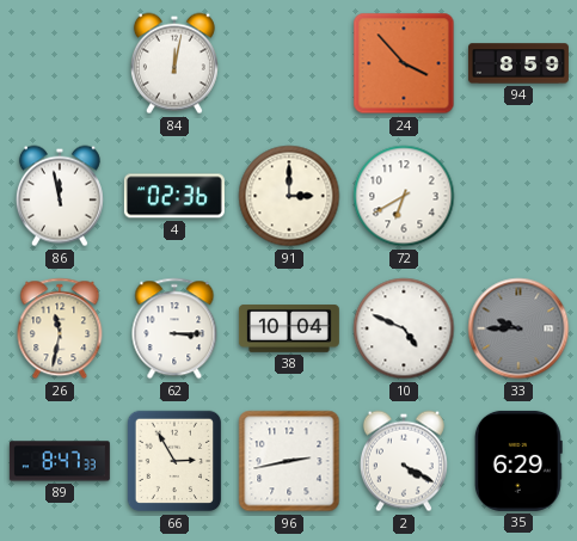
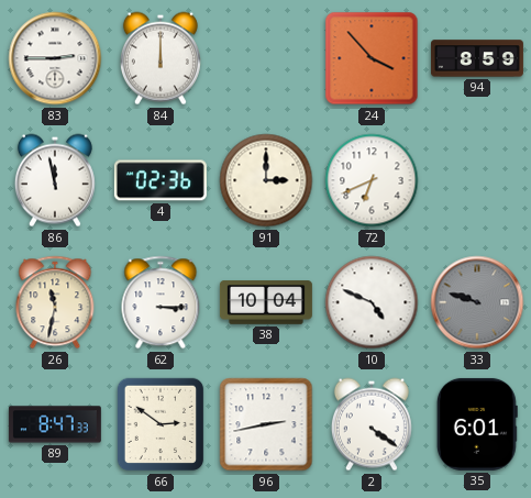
83: none -> 2:45 (55, 58)
84: 12:02 -> 12:00 (161, 58)
72: 6:40 -> 6:41 (372, 180)
33: 9:45 -> 9:48 (477, 302)
66: 2:55 -> 2:51 (161, 424)
2: 4:20 -> 4:21 (372, 424)
35: 6:29 -> 6:01 (477, 424)
